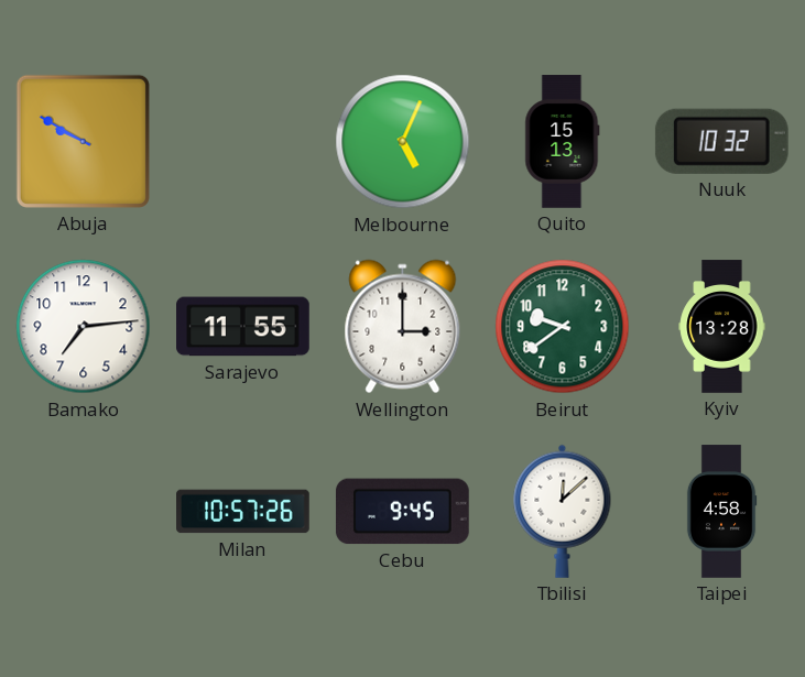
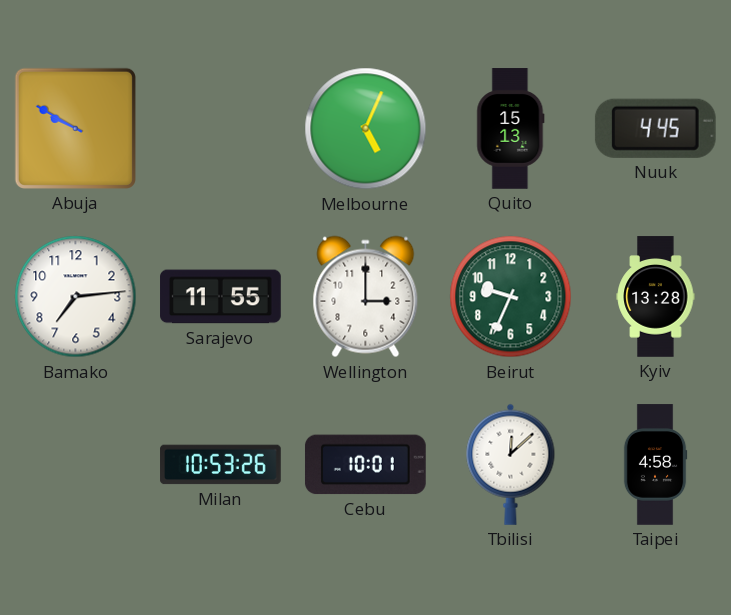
Nuuk: 10:32 -> 4:45 (655, 128)
Beirut: 9:39 -> 9:34 (511, 297)
Milan: 10:57 -> 10:53 (221, 465)
Cebu: 9:45 -> 10:01 (366, 465)
